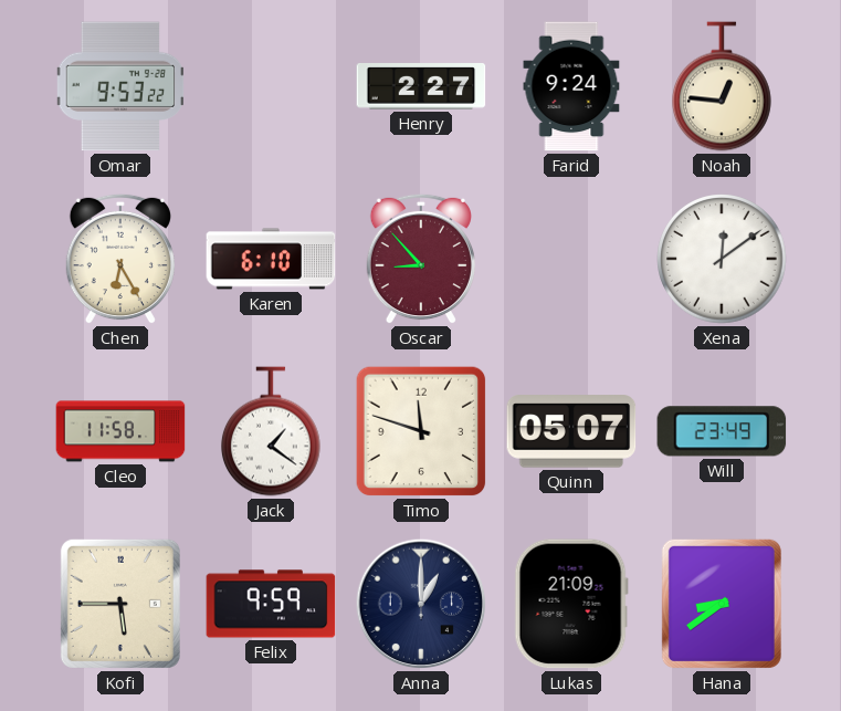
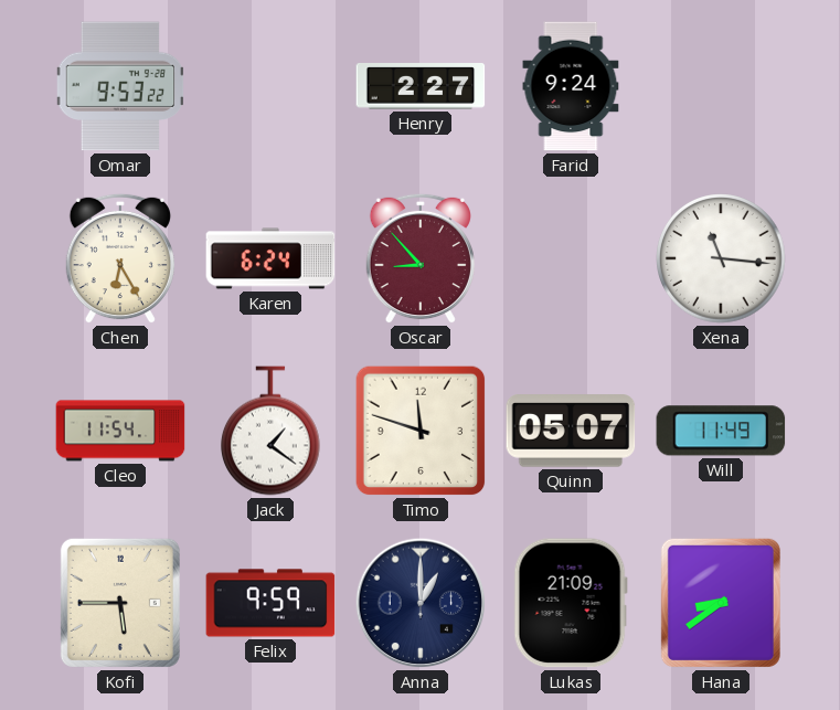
Noah: 12:46 -> none (723, 86)
Karen: 6:10 -> 6:24 (270, 258)
Xena: 12:09 -> 11:16 (721, 258)
Cleo: 11:58 -> 11:54 (120, 431)
Will: 23:49 -> 11:49 (721, 431)
